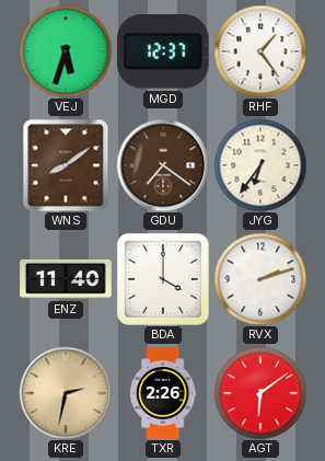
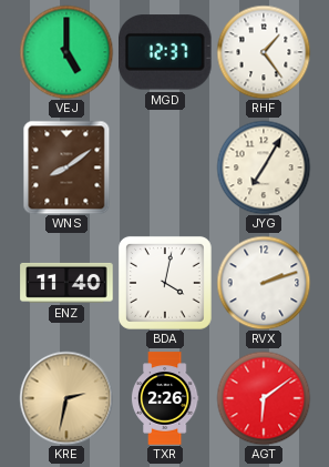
VEJ: 5:33 -> 5:00 (66, 52)
GDU: 7:21 -> none (163, 165)
JYG: 6:36 -> 7:05 (264, 167)
BDA: 4:00 -> 4:02 (165, 283)
